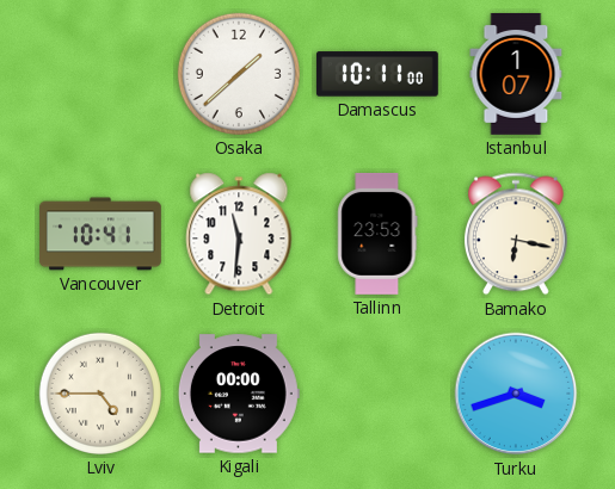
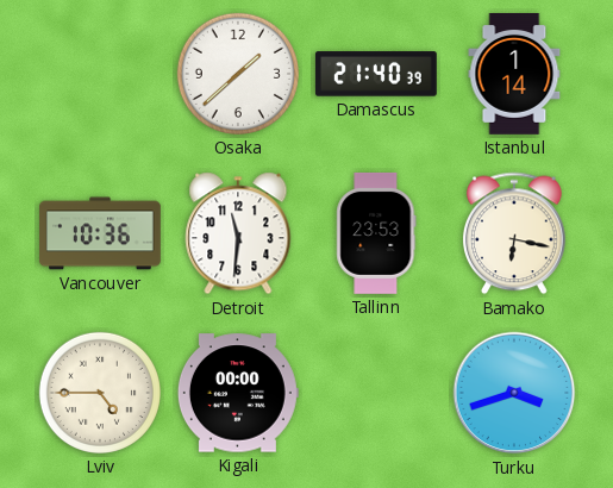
Damascus: 10:11 -> 21:40 (376, 74)
Istanbul: 1:07 -> 1:14 (514, 74)
Vancouver: 10:41 -> 10:36 (101, 233)
